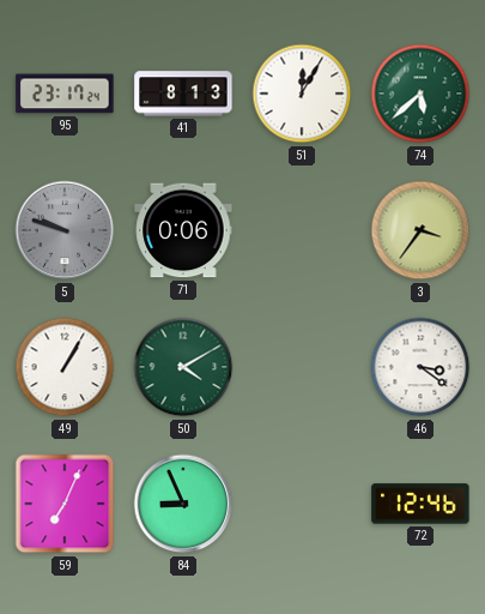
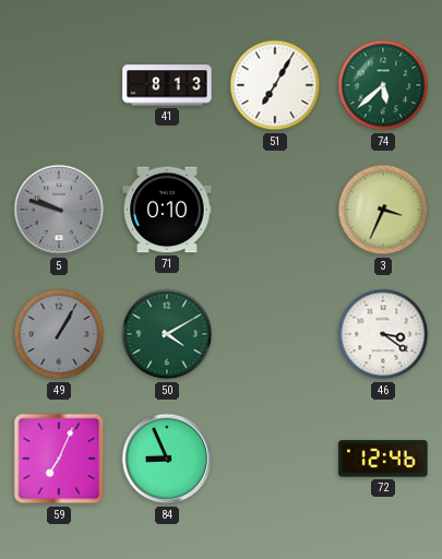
95: 23:17 -> none (65, 94)
51: 12:05 -> 7:05 (275, 85)
71: 0:06 -> 0:10 (167, 210)
3: 3:36 -> 3:34 (383, 210)
49 dial: white -> grey (59, 334)
